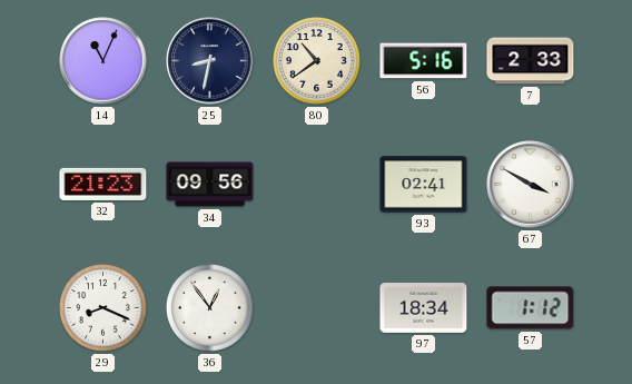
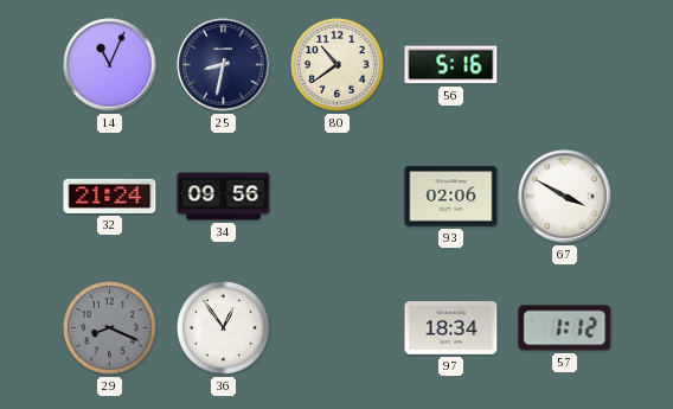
7: 2:33 -> none (531, 61)
32: 21:23 -> 21:24 (110, 196)
93: 02:41 -> 02:06 (451, 197)
29 dial: white -> grey (110, 328)
